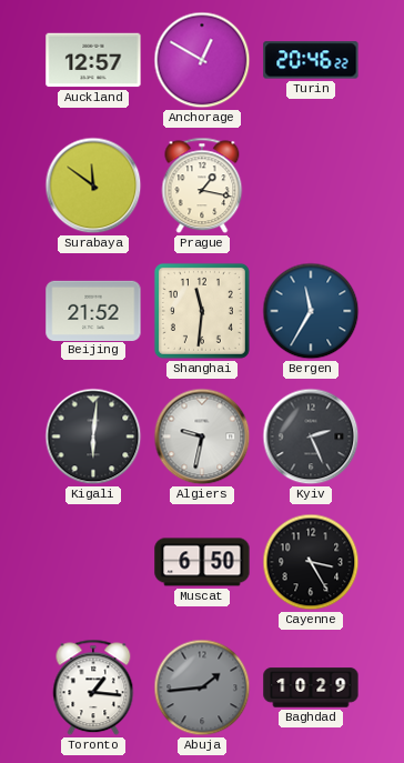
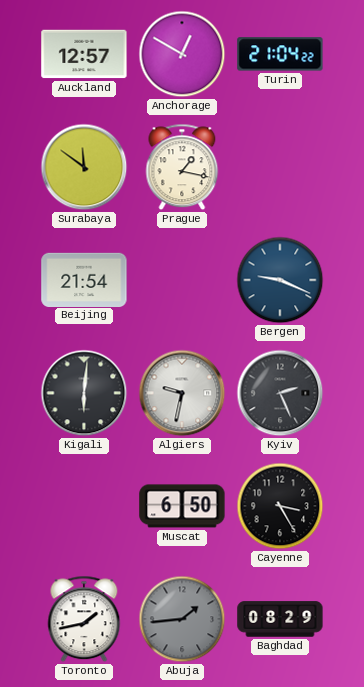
Turin: 20:46 -> 21:04 (280, 54)
Beijing: 21:52 -> 21:54 (84, 279)
Shanghai: 11:31 -> none (202, 311)
Bergen: 11:35 -> 9:19 (280, 280)
Toronto: 1:16 -> 1:43 (84, 619)
Baghdad: 10:29 -> 08:29 (280, 619)
